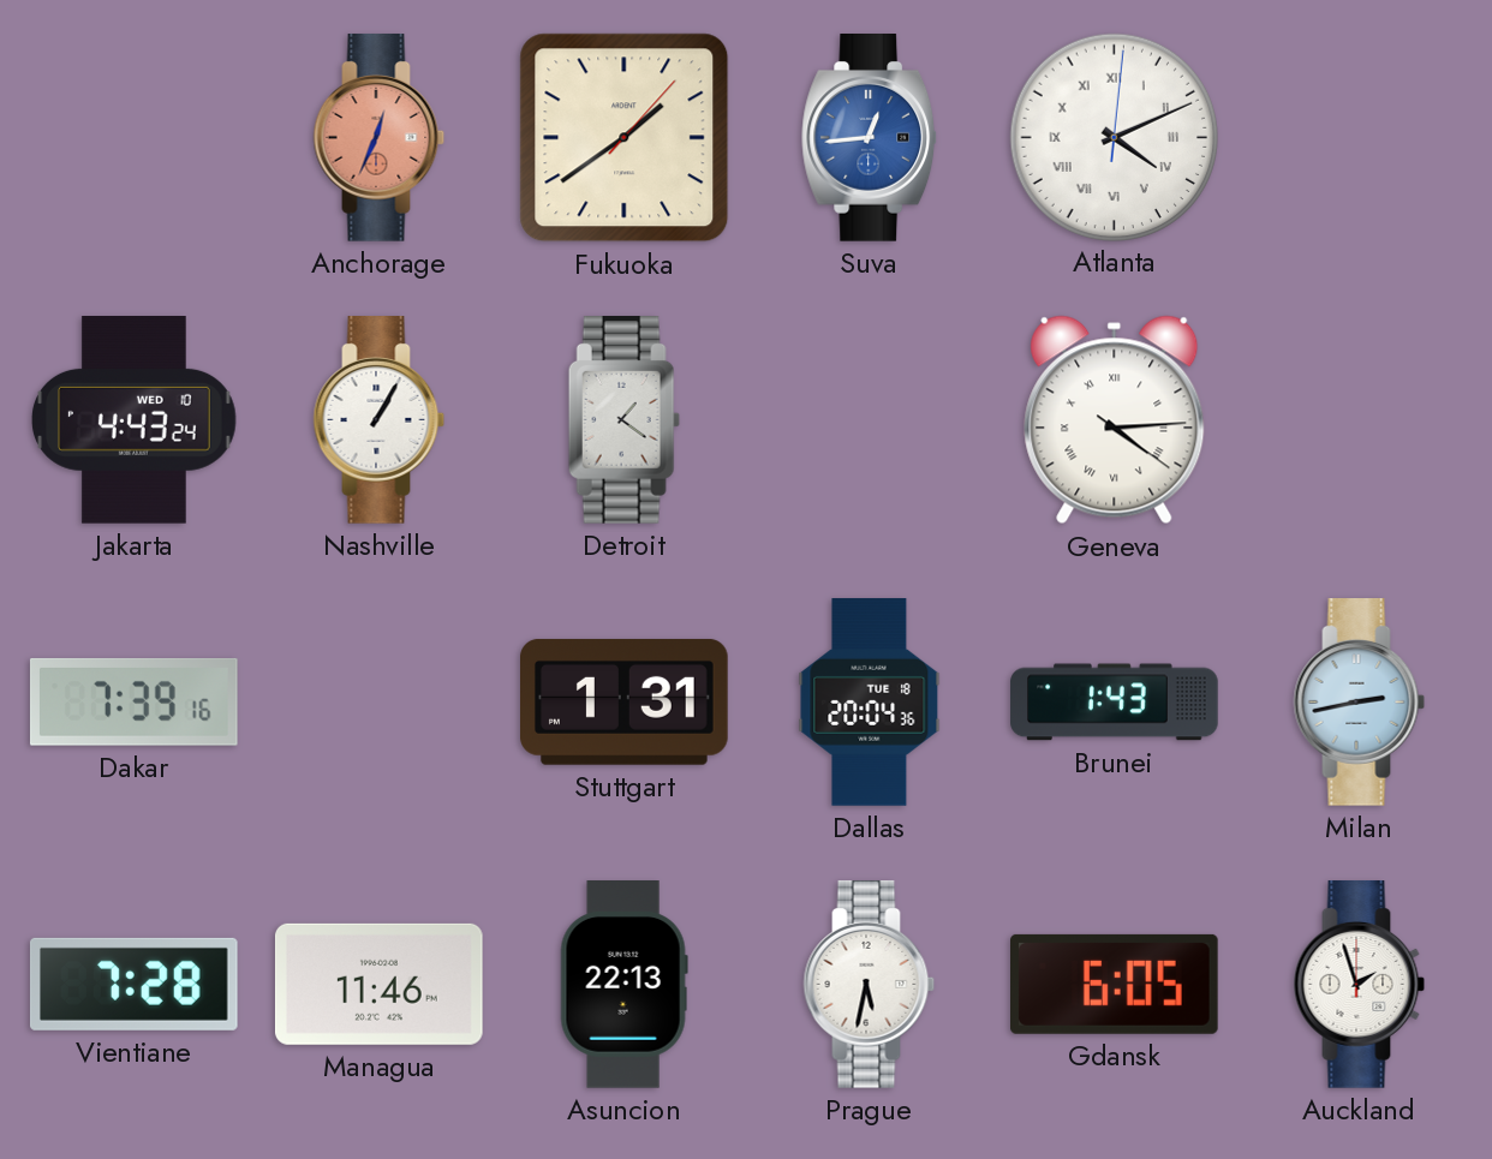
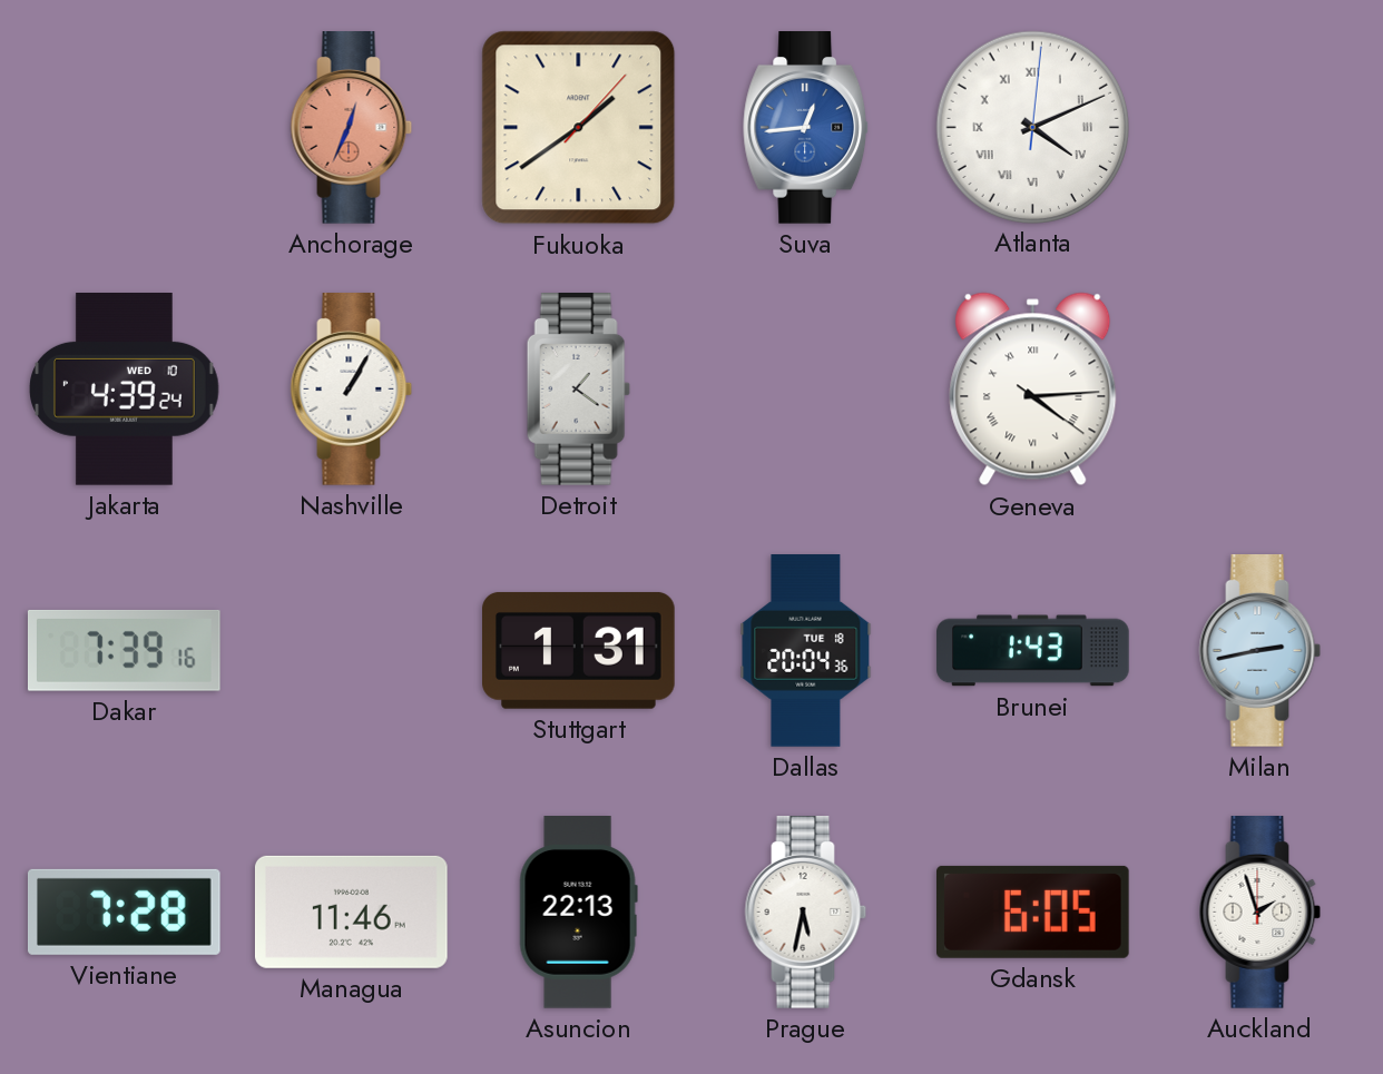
Jakarta: 4:43 -> 4:39 (125, 390)
